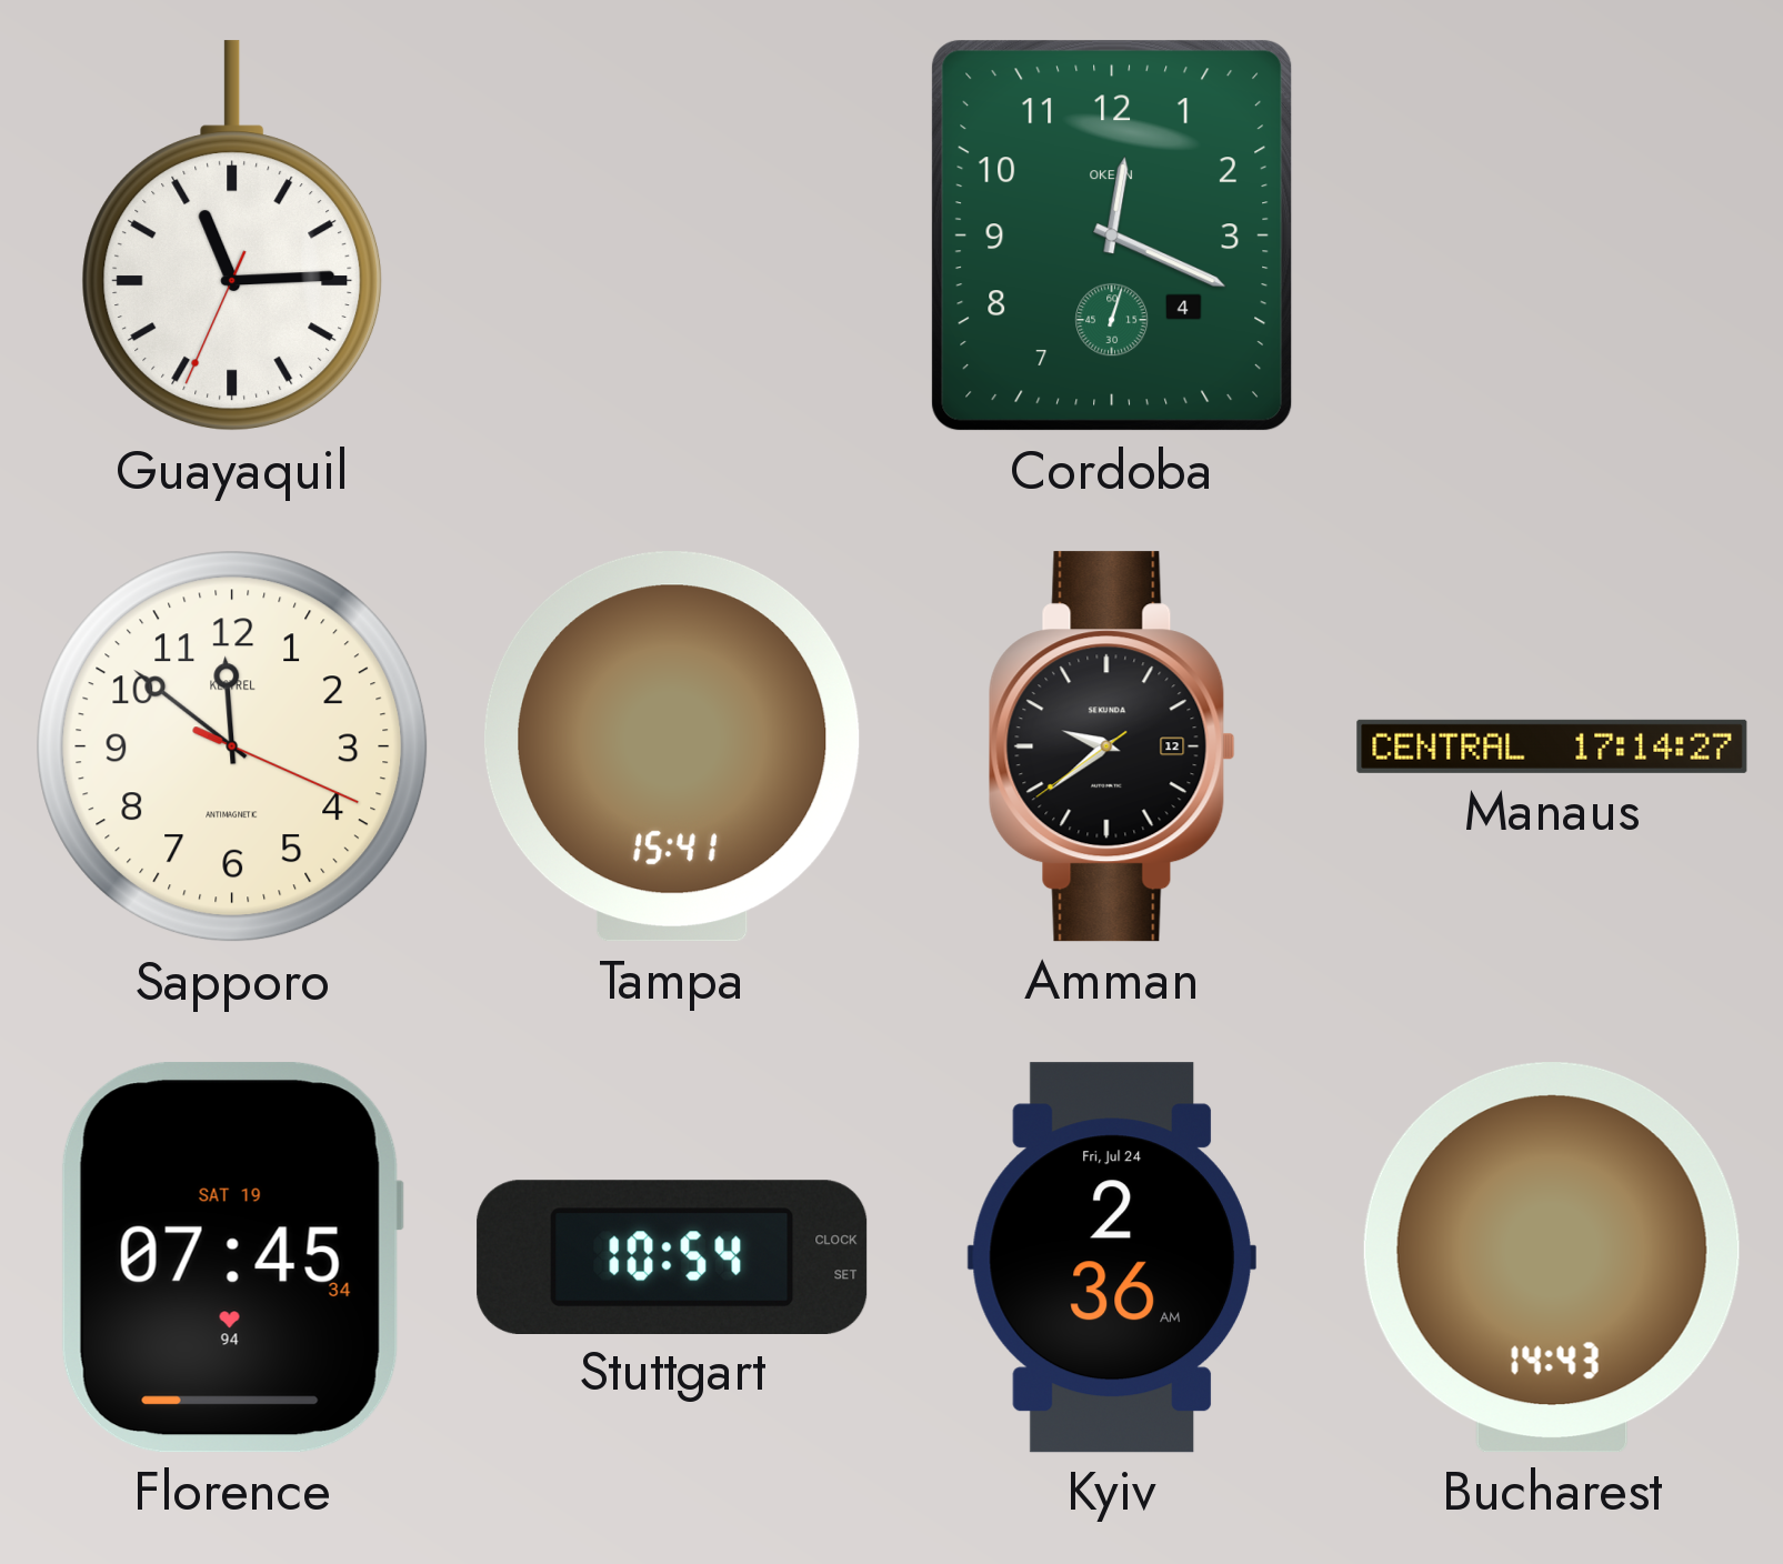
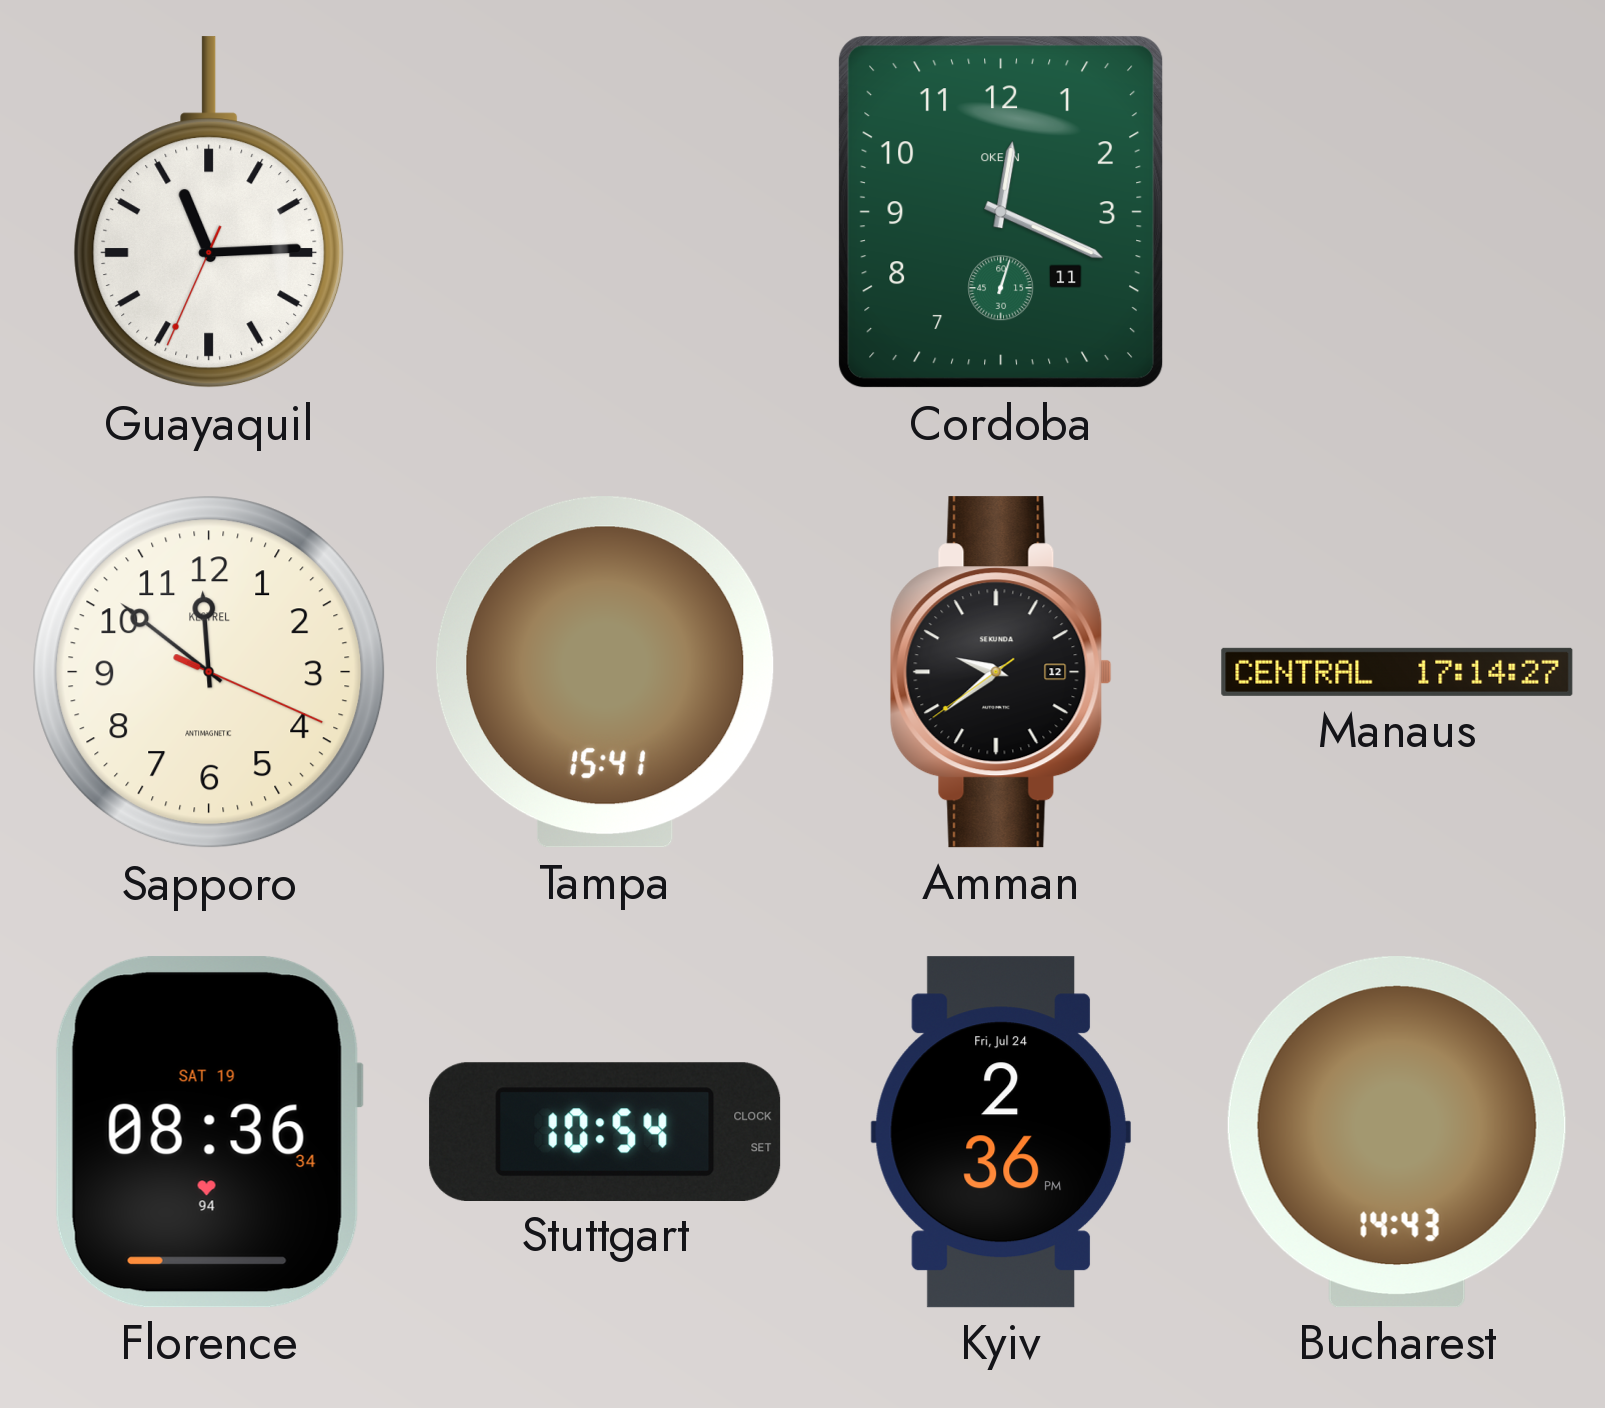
Cordoba date: 4 -> 11 (1001, 212)
Florence: 07:45 -> 08:36 (209, 1132)
Kyiv: 2:36 AM -> 2:36 PM (1001, 1132)
